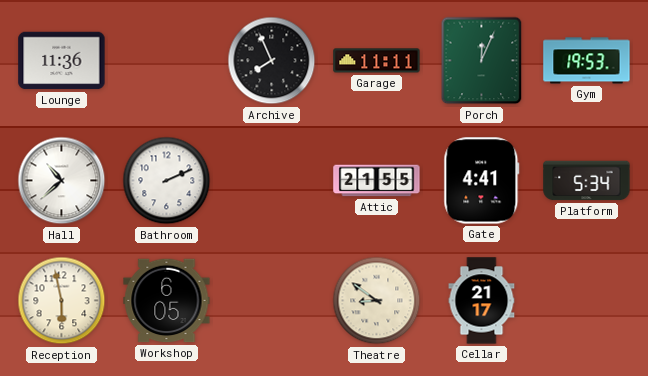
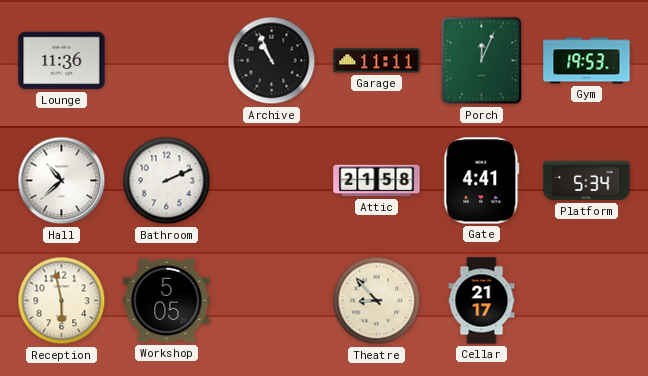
Archive: 7:56 -> 10:56 (272, 61)
Attic: 21:55 -> 21:58 (377, 181)
Workshop: 6:05 -> 5:05 (167, 301)
Theatre: 8:51 -> 8:53 (377, 301)
